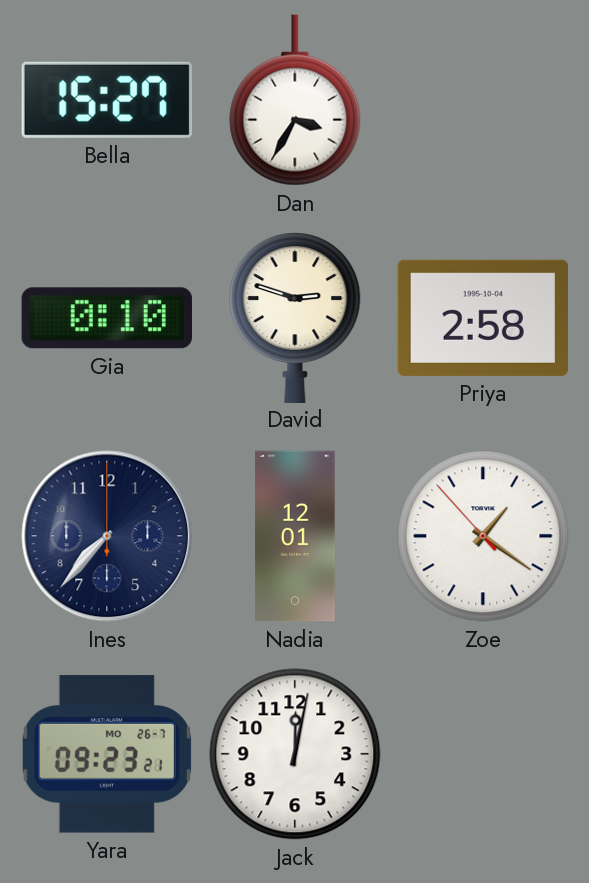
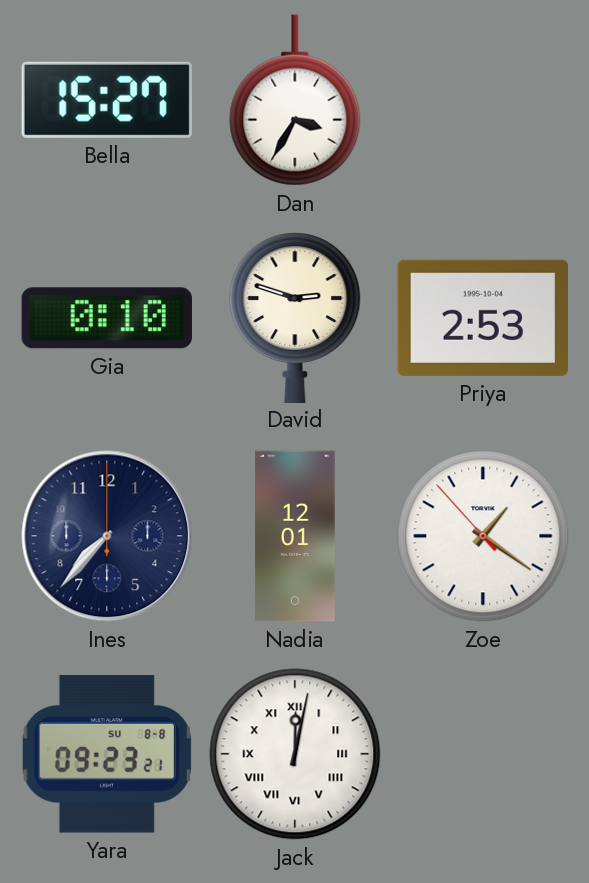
Priya: 2:58 -> 2:53 (483, 318)
Yara date: MO 26-7 -> SU 8-8 (107, 754)
Jack numerals: Arabic -> Roman (295, 754)
